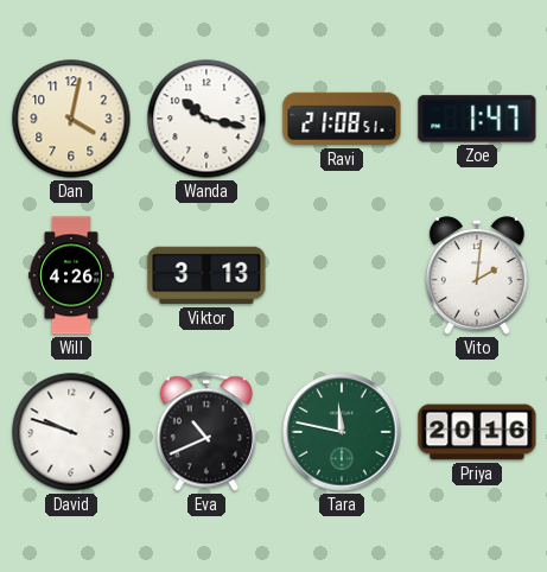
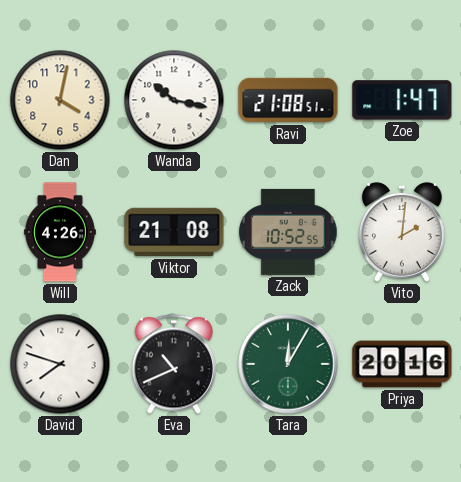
Viktor: 3:13 -> 21:08 (174, 232)
Zack: none -> 10:52 (289, 232)
David: 9:48 -> 7:48 (60, 364)
Tara: 11:47 -> 12:05 (288, 364)
